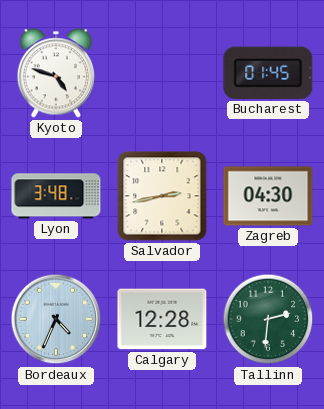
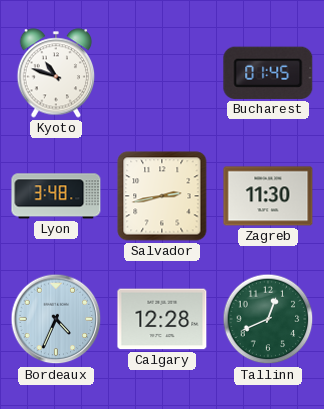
Kyoto: 4:48 -> 10:48 (56, 73)
Zagreb: 04:30 -> 11:30 (268, 196)
Tallinn: 2:31 -> 12:41 (268, 319)
